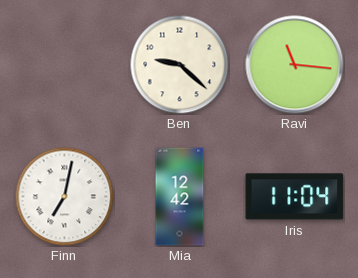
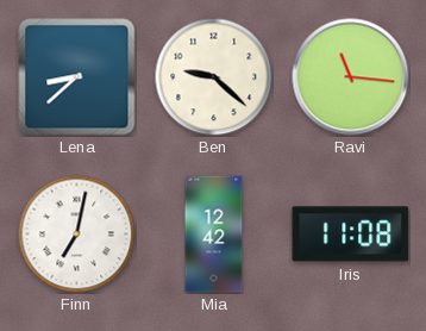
Lena: none -> 8:38 (77, 77)
Iris: 11:04 -> 11:08 (351, 235)
